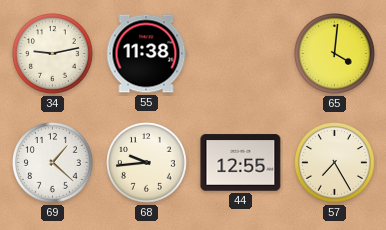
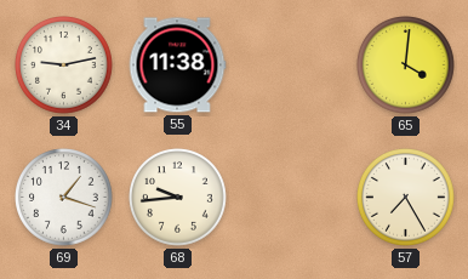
69: 1:22 -> 1:18 (64, 198)
44: 12:55 -> none (241, 163)
